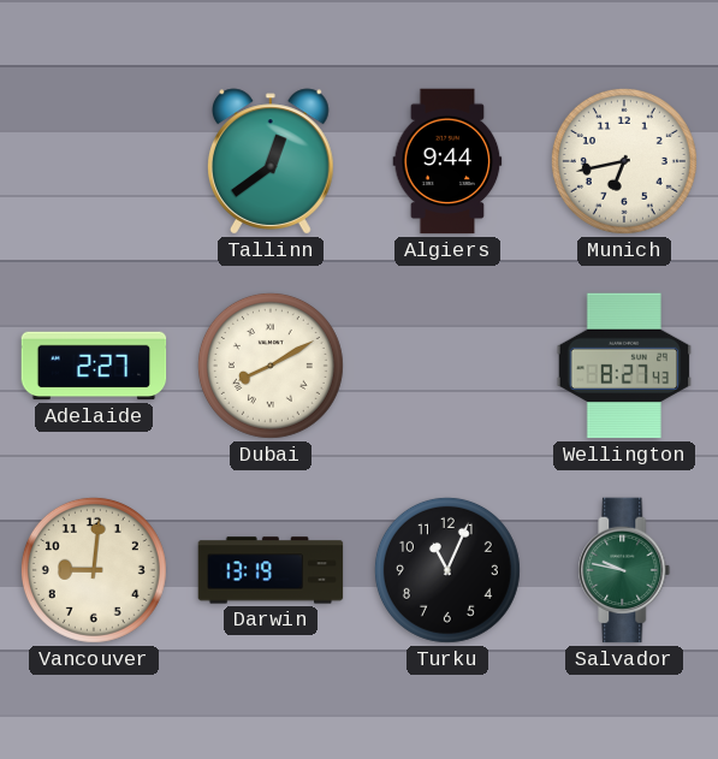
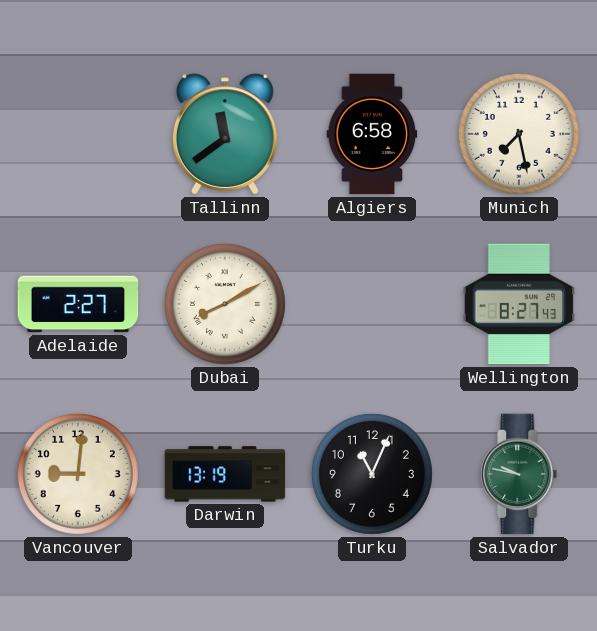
Tallinn: 12:39 -> 11:39 (225, 134)
Algiers: 9:44 -> 6:58 (372, 134)
Munich: 6:43 -> 7:28 (519, 134)
